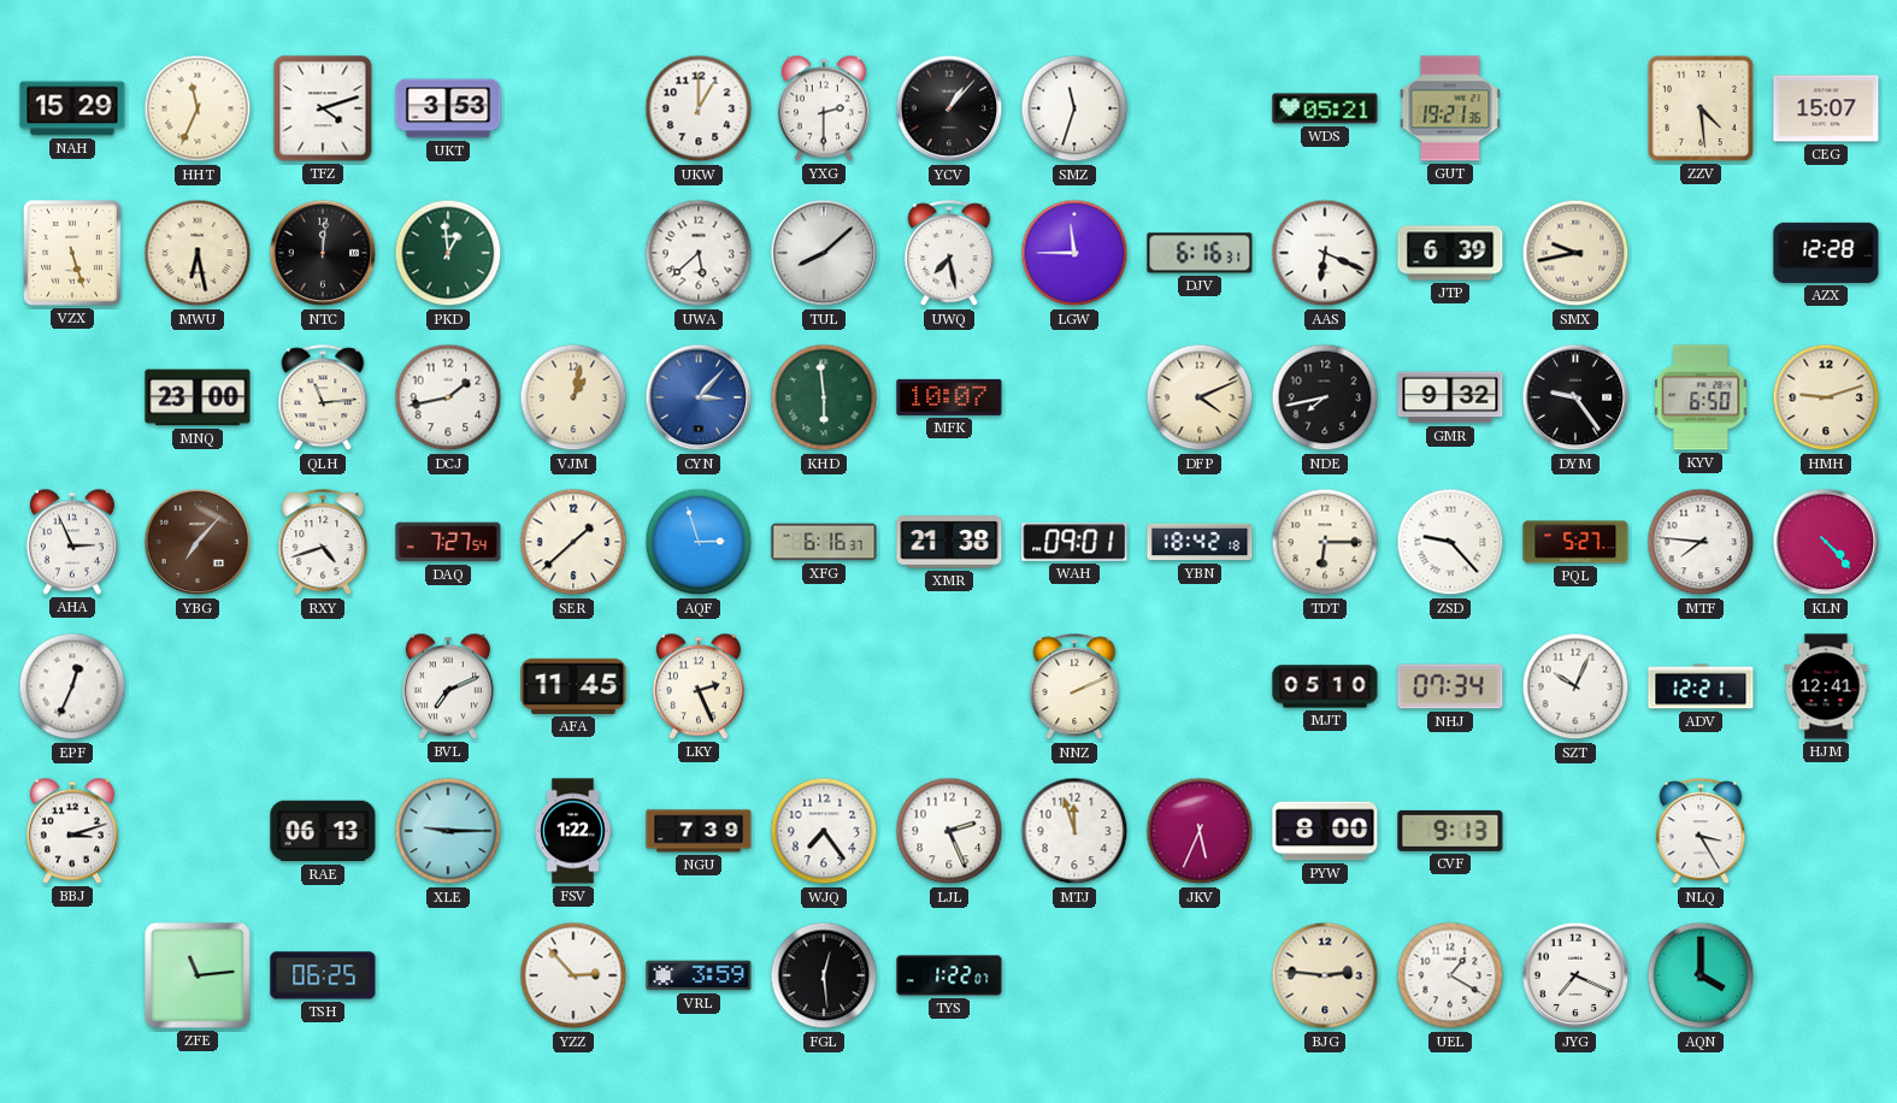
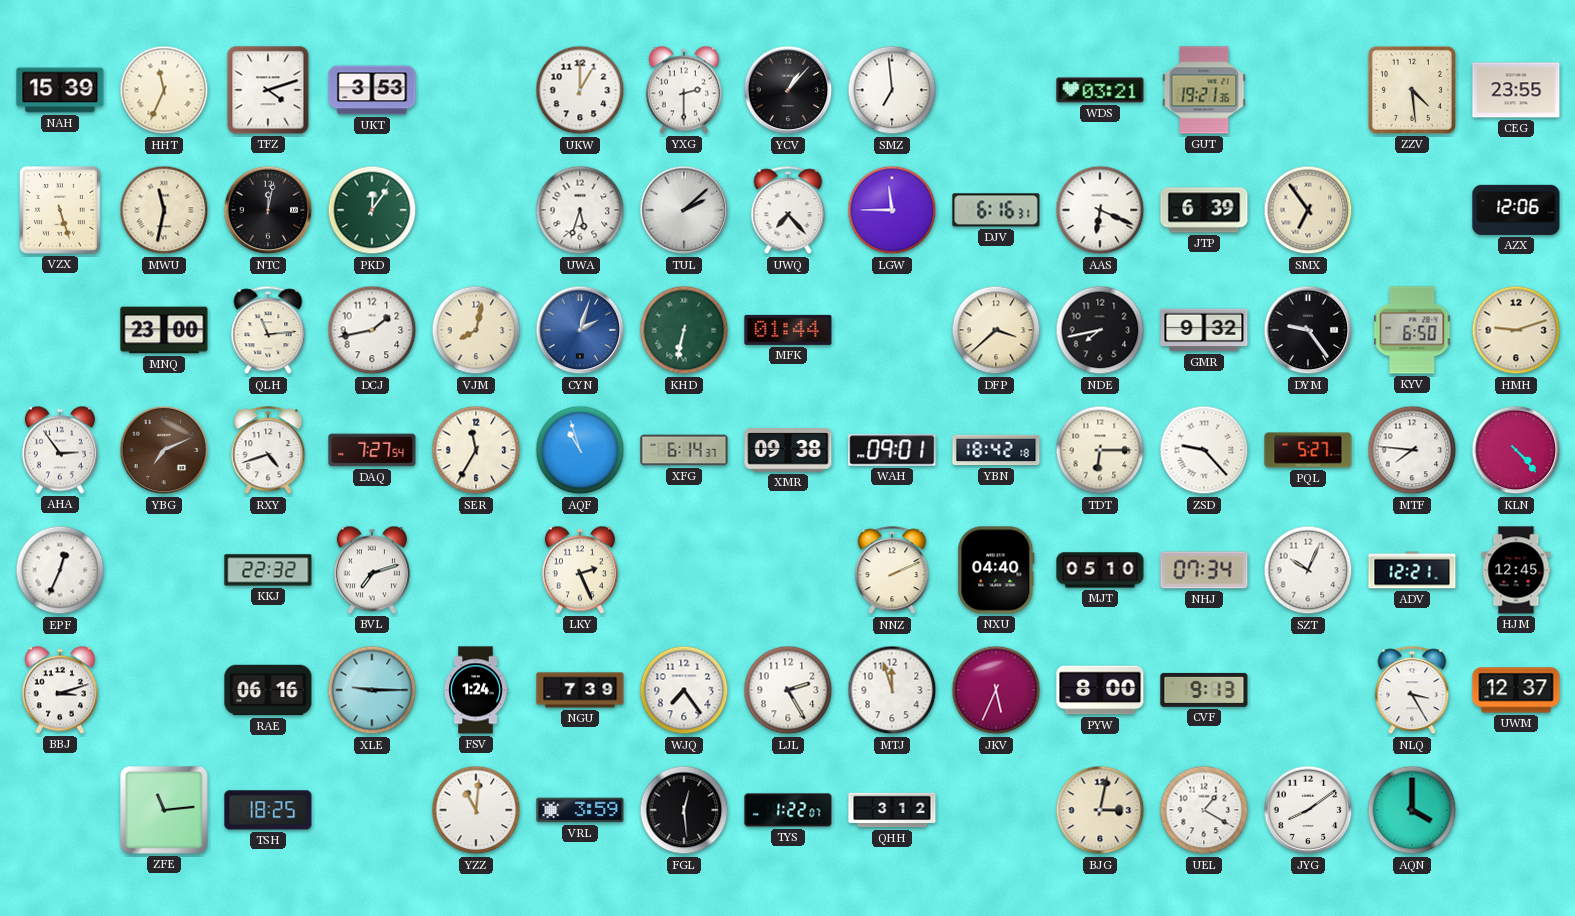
NAH: 15:29 -> 15:39 (60, 90)
SMZ: 11:33 -> 6:59 (892, 90)
WDS: 05:21 -> 03:21 (1100, 90)
CEG: 15:07 -> 23:55 (1516, 90)
MWU: 6:28 -> 11:32 (164, 210)
NTC: 12:01 -> 12:02 (268, 210)
PKD: 12:59 -> 12:06 (372, 210)
UWA: 5:38 -> 5:33 (580, 210)
TUL: 8:08 -> 2:08 (684, 210)
UWQ: 7:28 -> 7:23 (788, 211)
SMX: 9:43 -> 6:54 (1308, 210)
AZX: 12:28 -> 12:06 (1516, 210)
VJM: 1:02 -> 8:02 (476, 330)
CYN: 3:07 -> 2:03 (580, 330)
KHD: 5:59 -> 6:32 (684, 330)
MFK: 10:07 -> 01:44 (788, 330)
DFP: 4:11 -> 3:38 (996, 330)
AHA: 2:56 -> 2:54 (60, 450)
YBG: 7:07 -> 7:11 (164, 450)
SER: 1:38 -> 11:35 (476, 450)
AQF: 2:57 -> 10:57 (580, 450)
XFG: 6:16 -> 6:14 (684, 450)
XMR: 21:38 -> 09:38 (788, 450)
KKJ: none -> 22:32 (268, 570)
BVL: 7:11 -> 7:12 (372, 570)
AFA: 11:45 -> none (573, 686)
NXU: none -> 04:40 (996, 570)
HJM: 12:41 -> 12:45 (1516, 570)
RAE: 06:13 -> 06:16 (268, 690)
FSV: 1:22 -> 1:24 (476, 690)
LJL: 2:26 -> 2:25 (788, 690)
UWM: none -> 12:37 (1516, 690)
TSH: 06:25 -> 18:25 (268, 810)
YZZ: 2:53 -> 11:01 (476, 810)
QHH: none -> 3:12 (892, 810)
BJG: 2:46 -> 3:02 (1100, 810)
JYG: 7:19 -> 8:09 (1308, 810)
